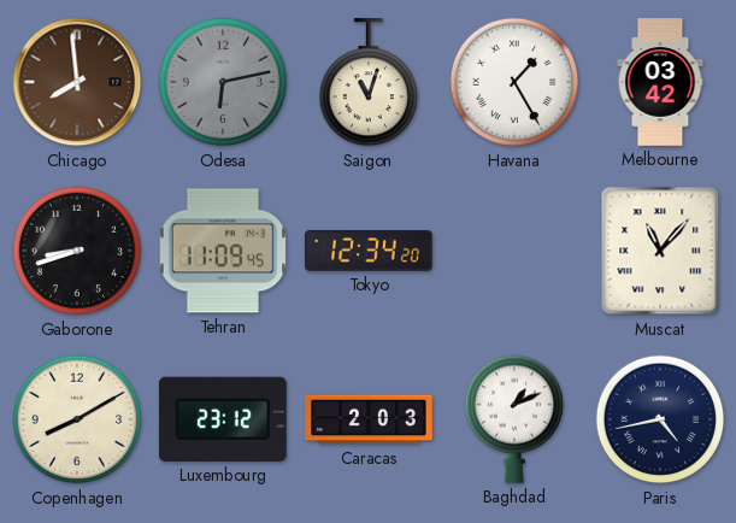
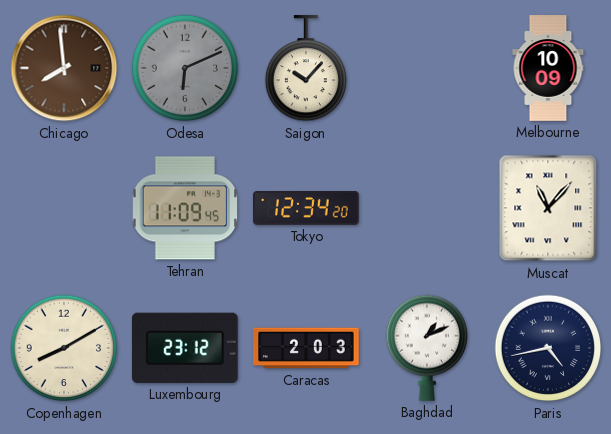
Odesa: 6:13 -> 6:11 (185, 68)
Saigon: 11:03 -> 10:07 (305, 69)
Havana: 1:25 -> none (514, 82)
Melbourne: 03:42 -> 10:09 (548, 68)
Gaborone: 8:42 -> none (77, 251)
